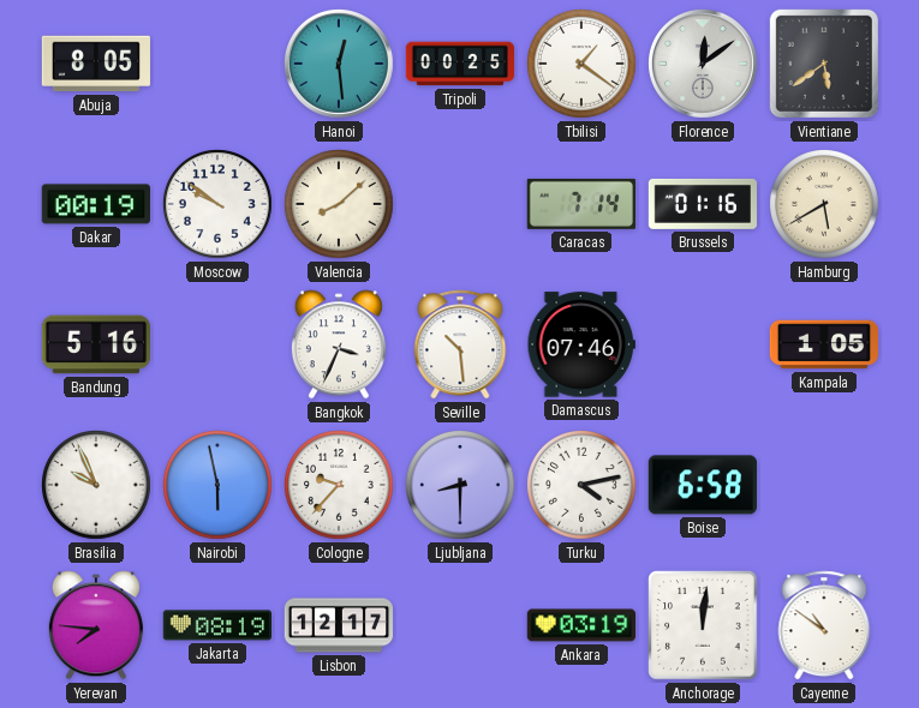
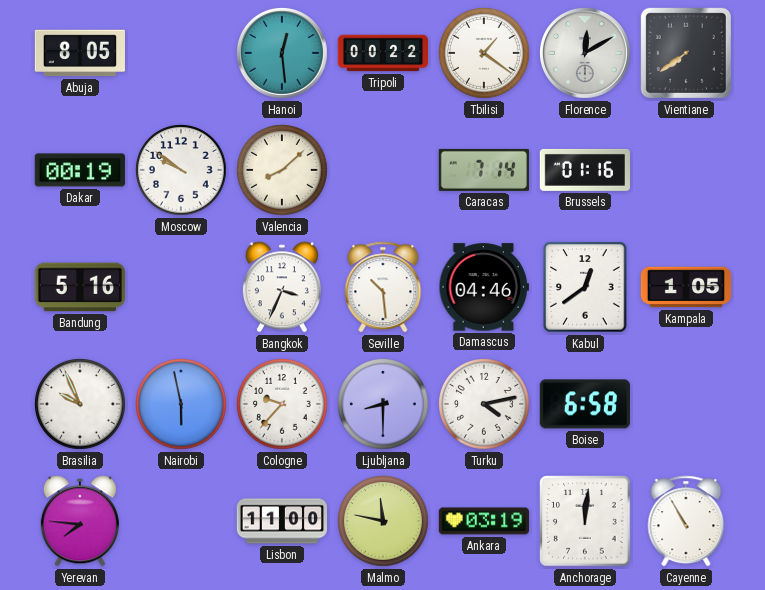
Tripoli: 00:25 -> 00:22 (383, 53)
Florence: 12:09 -> 12:10 (586, 54)
Vientiane: 5:39 -> 7:39 (686, 53)
Hamburg: 5:40 -> none (825, 205)
Damascus: 07:46 -> 04:46 (484, 287)
Kabul: none -> 12:39 (585, 287)
Jakarta: 08:19 -> none (216, 625)
Lisbon: 12:17 -> 11:00 (281, 521)
Malmo: none -> 11:47 (384, 522)
Cayenne: 10:51 -> 10:55 (686, 521)
